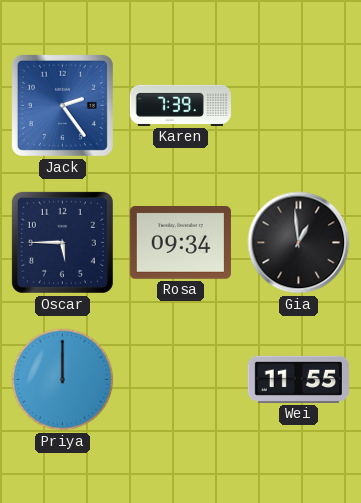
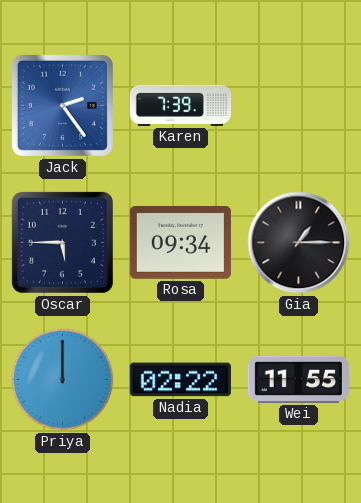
Gia: 12:59 -> 1:15 (299, 243)
Nadia: none -> 02:22 (180, 380)
